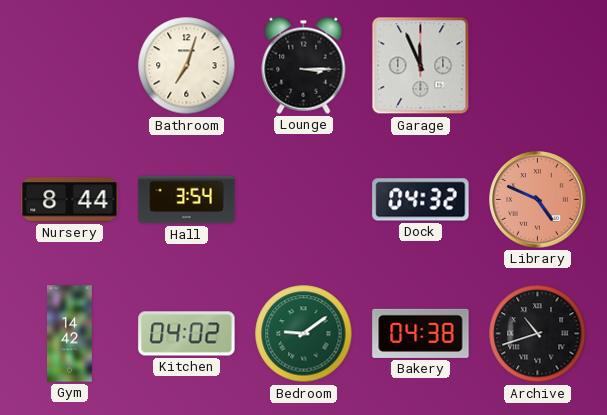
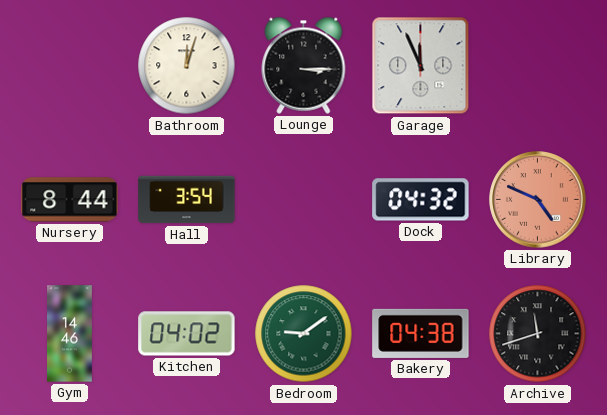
Bathroom: 7:03 -> 12:03 (187, 66)
Gym: 14:42 -> 14:46 (70, 334)
Archive: 10:42 -> 11:42 (538, 334)
